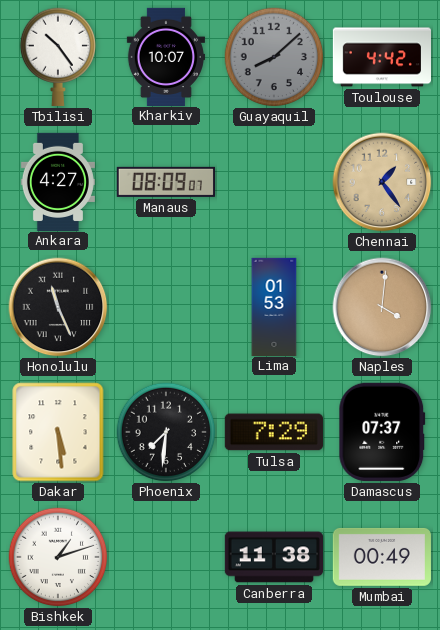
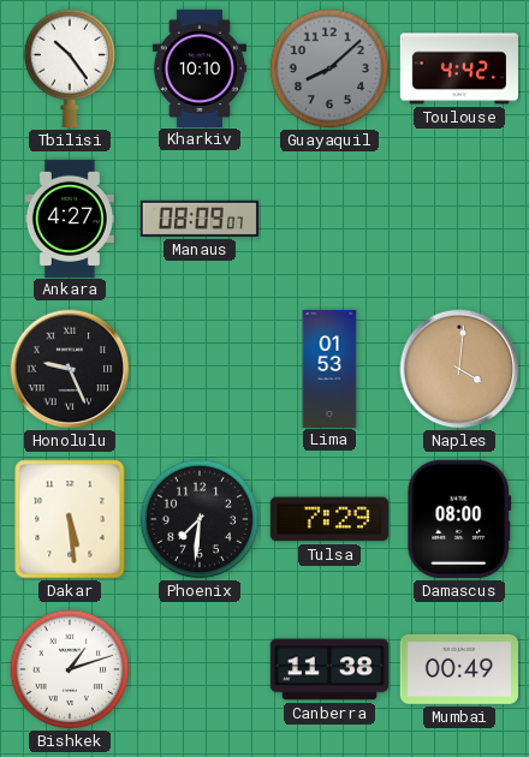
Kharkiv: 10:07 -> 10:10 (198, 67)
Chennai: 1:24 -> none (382, 182)
Honolulu: 11:26 -> 9:26 (70, 369)
Damascus: 07:37 -> 08:00 (459, 519)
